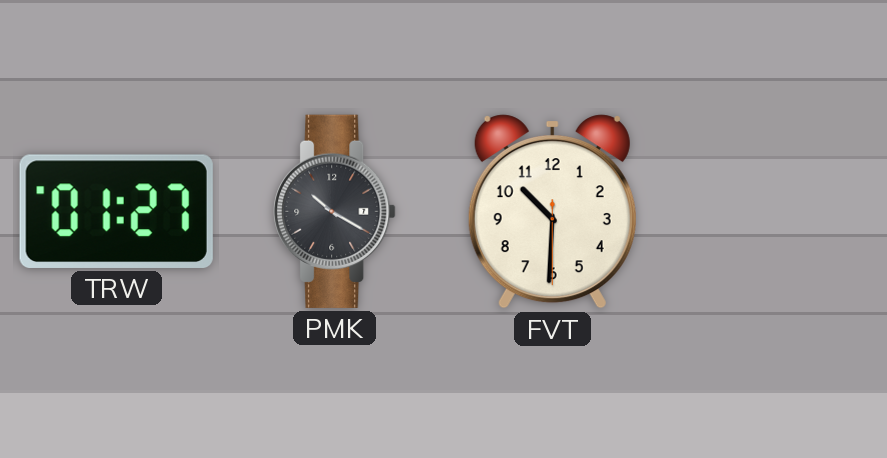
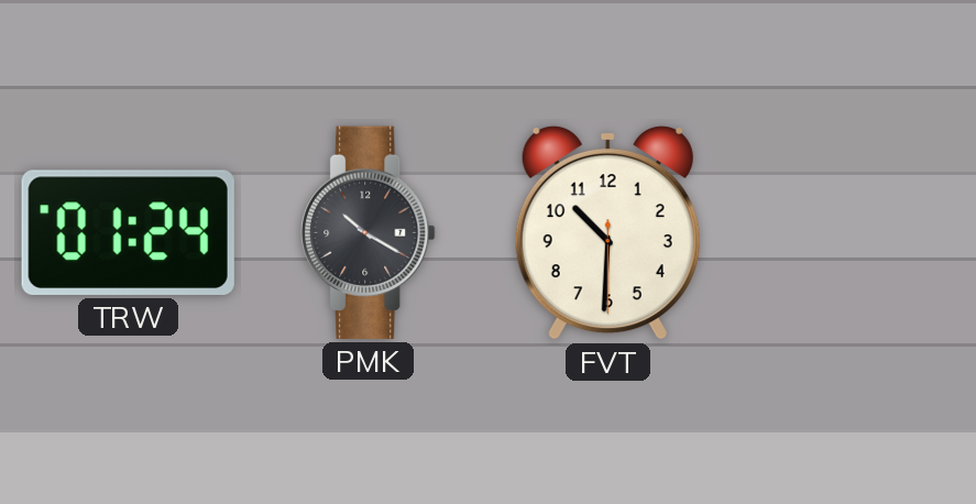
TRW: 01:27 -> 01:24 (128, 232)
